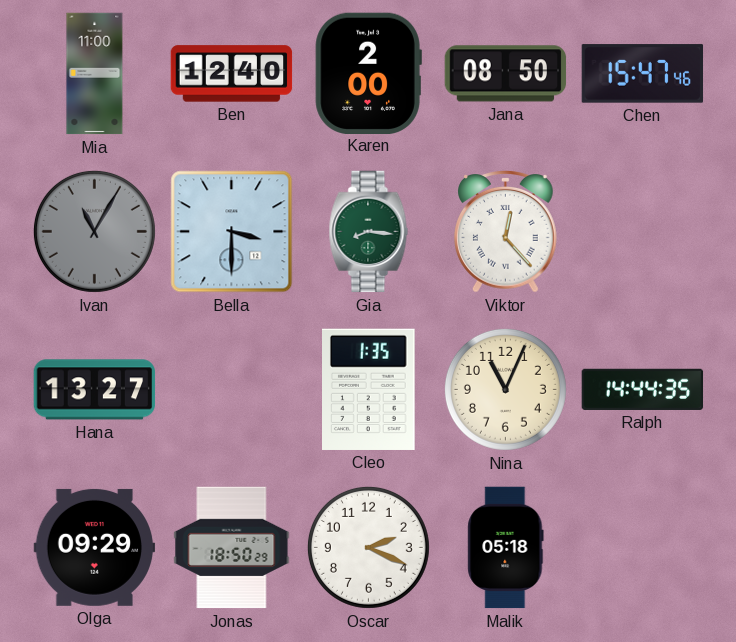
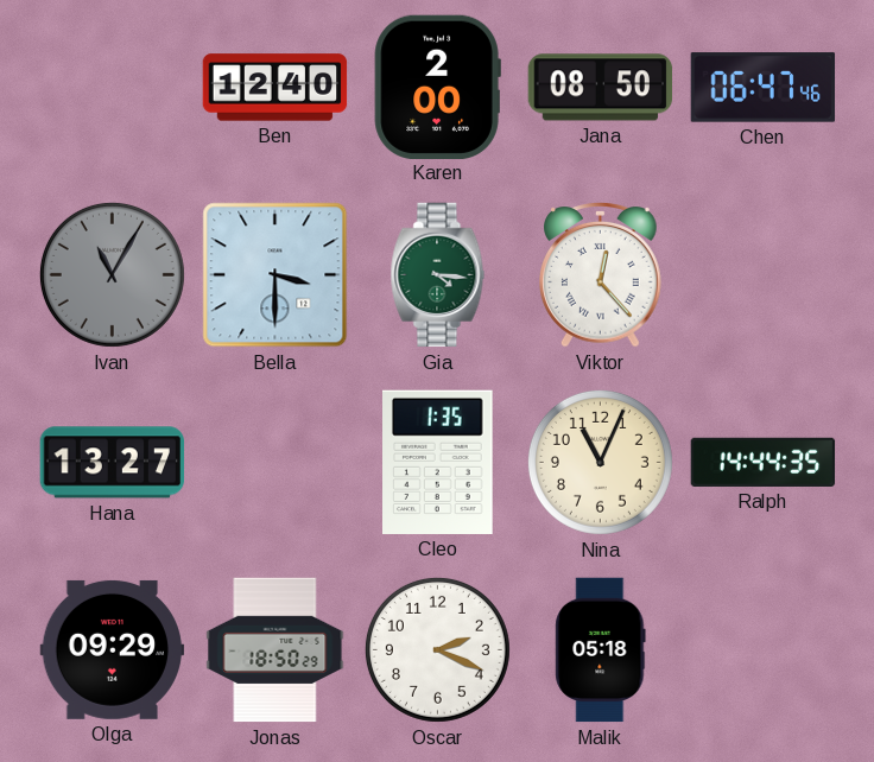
Mia: 11:00 -> none (95, 74)
Chen: 15:47 -> 06:47 (764, 88)
Gia: 8:16 -> 4:16 (438, 275)
